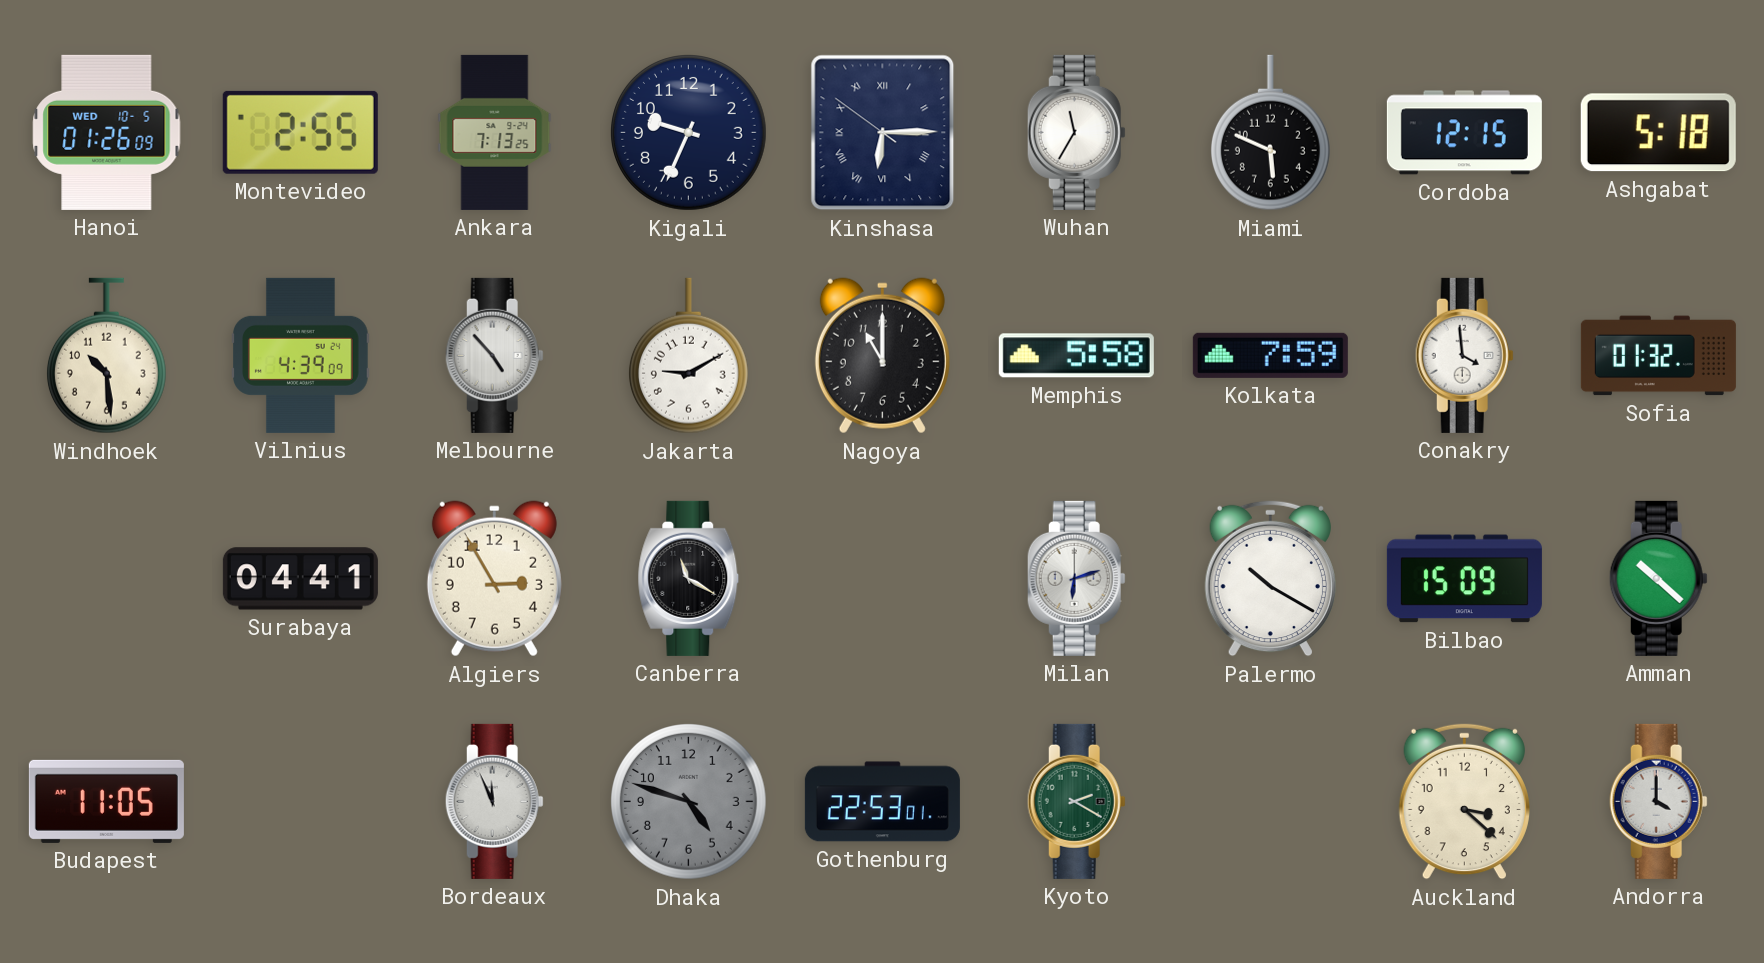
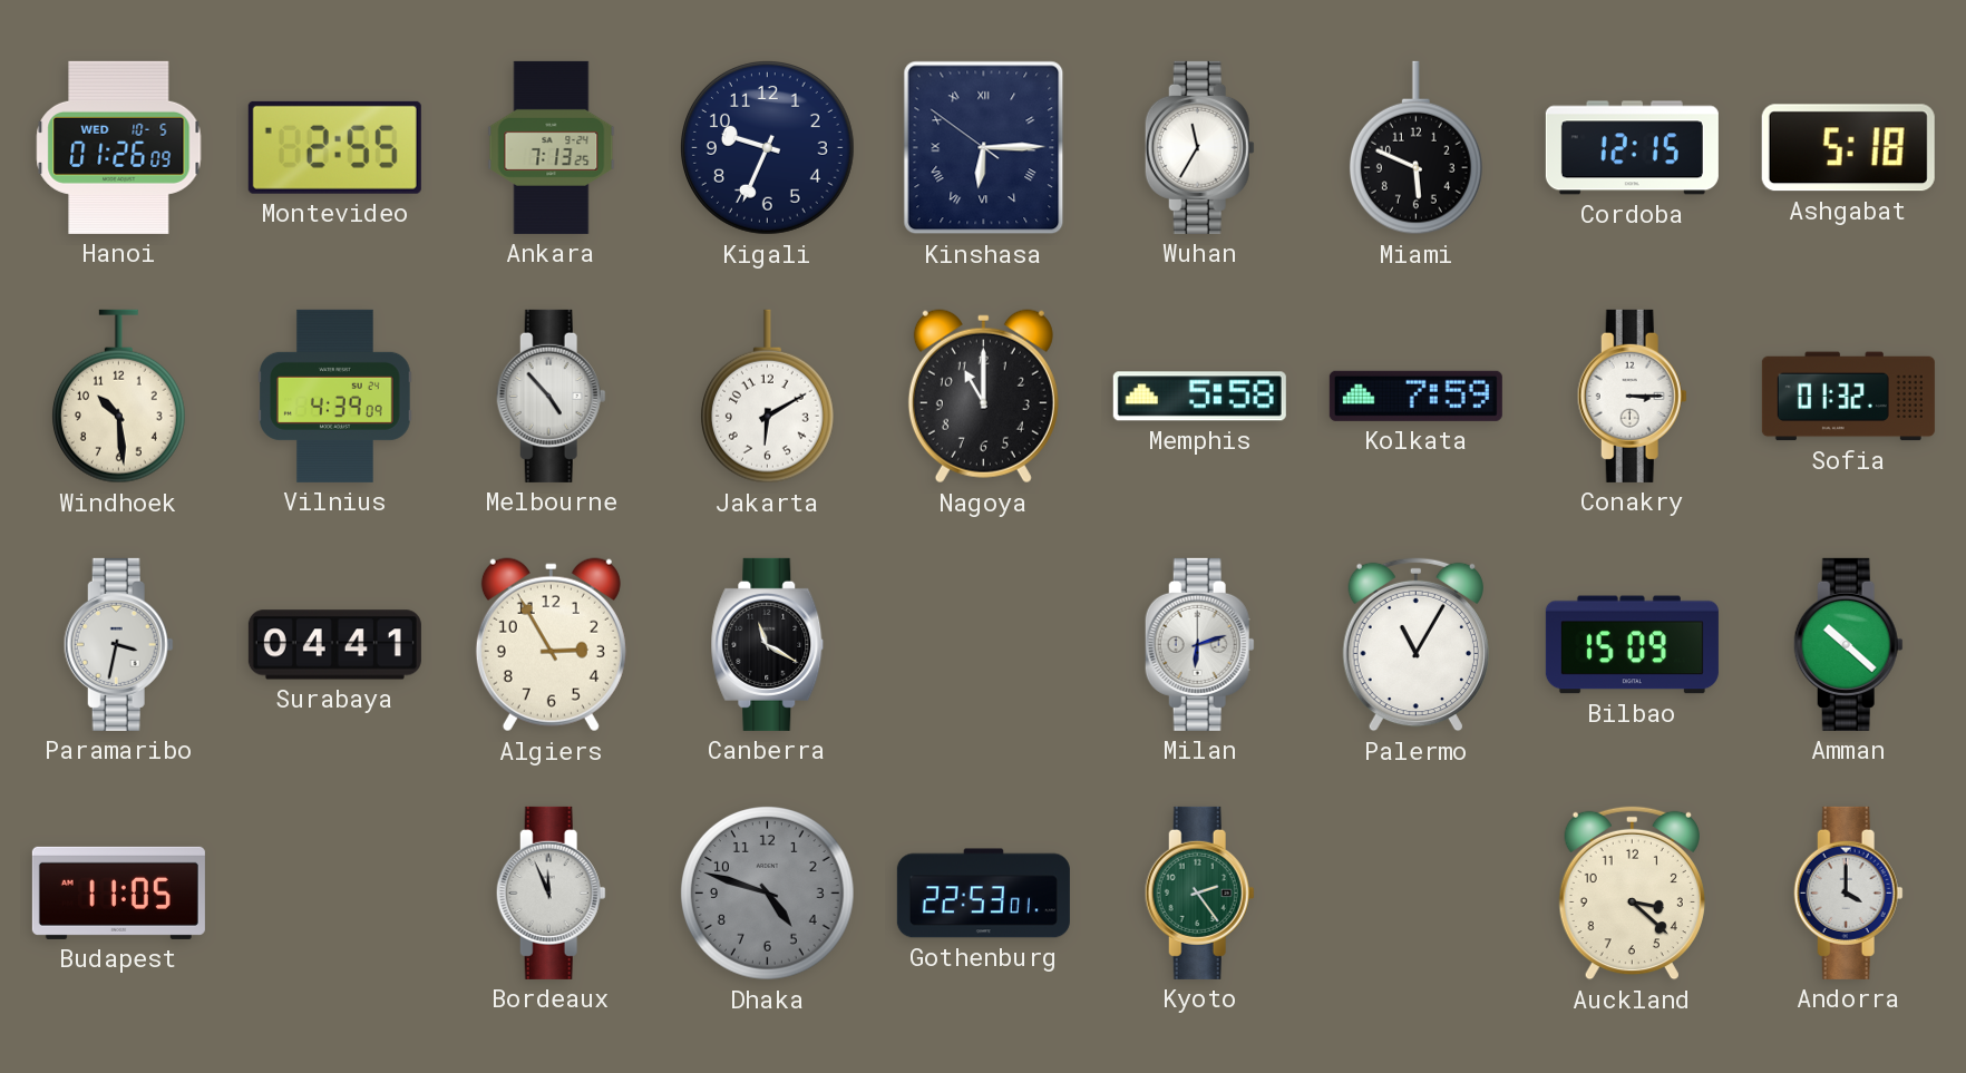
Jakarta: 9:10 -> 6:10 (767, 397)
Conakry: 3:59 -> 3:15 (1632, 396)
Paramaribo: none -> 3:32 (118, 644)
Palermo: 10:20 -> 11:05 (1415, 645)
Kyoto: 2:20 -> 2:24 (1199, 892)
